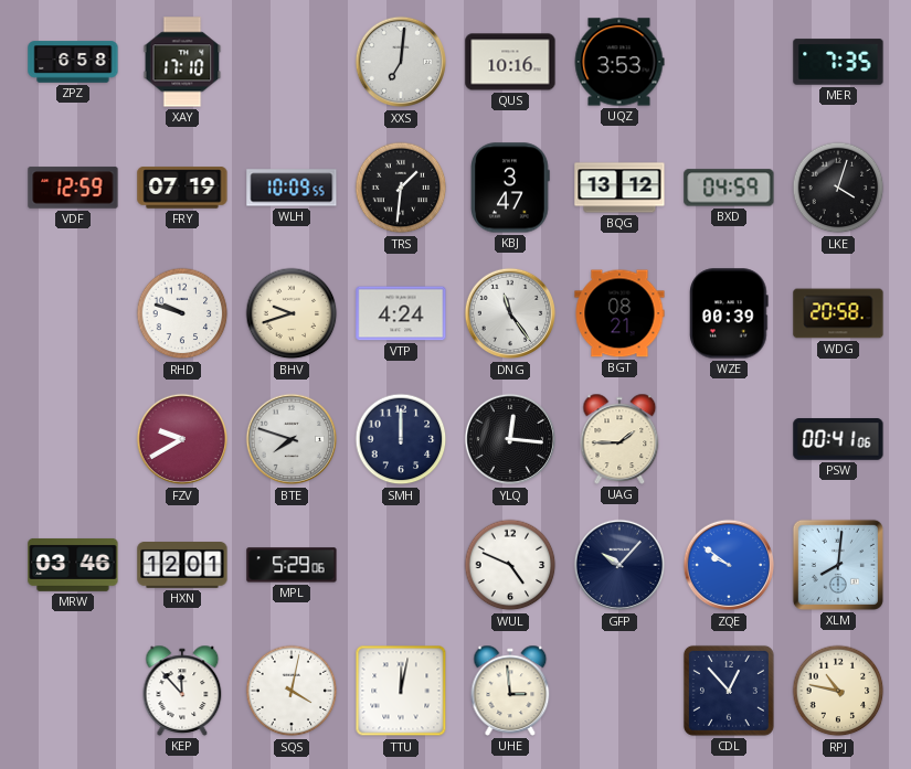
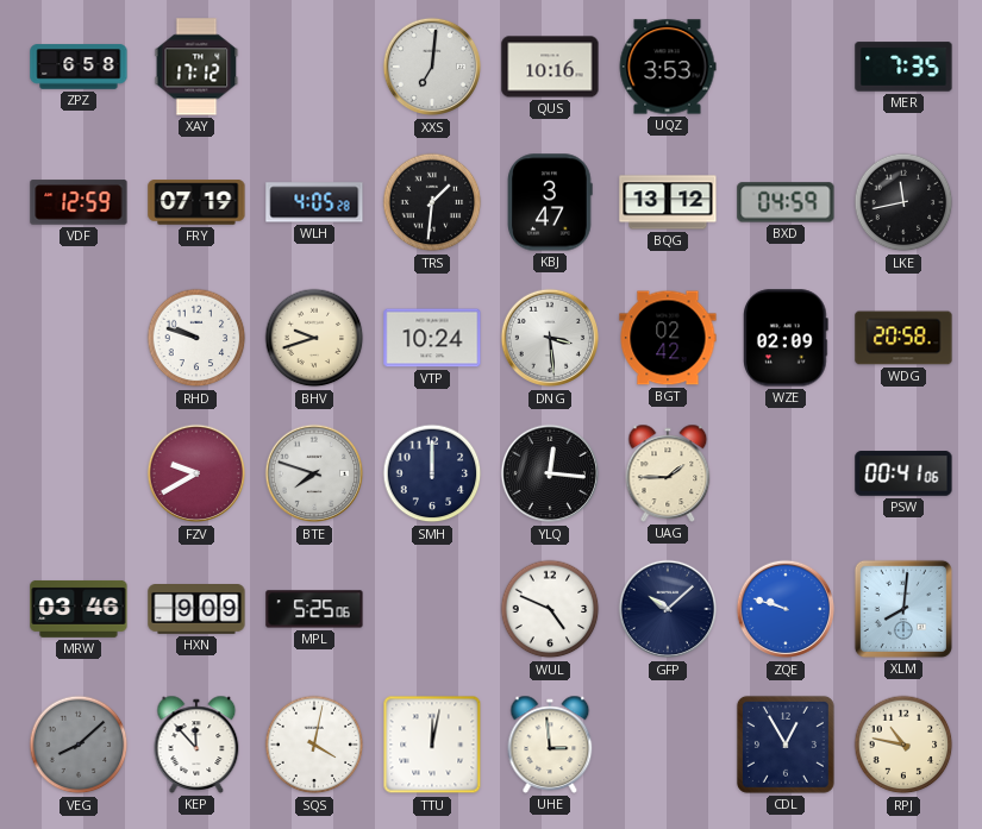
XAY: 17:10 -> 17:12 (196, 67)
WLH: 10:09 -> 4:05 (314, 202)
LKE: 4:03 -> 11:43 (903, 202)
VTP: 4:24 -> 10:24 (432, 338)
DNG: 11:24 -> 3:29 (550, 338)
BGT: 08:21 -> 02:42 (668, 338)
WZE: 00:39 -> 02:09 (786, 338)
HXN: 12:01 -> 9:09 (196, 610)
MPL: 5:29 -> 5:25 (314, 609)
GFP: 10:07 -> 10:08 (668, 609)
ZQE: 9:51 -> 9:48 (786, 609)
VEG: none -> 8:08 (79, 745)
CDL: 12:53 -> 12:55 (786, 745)
